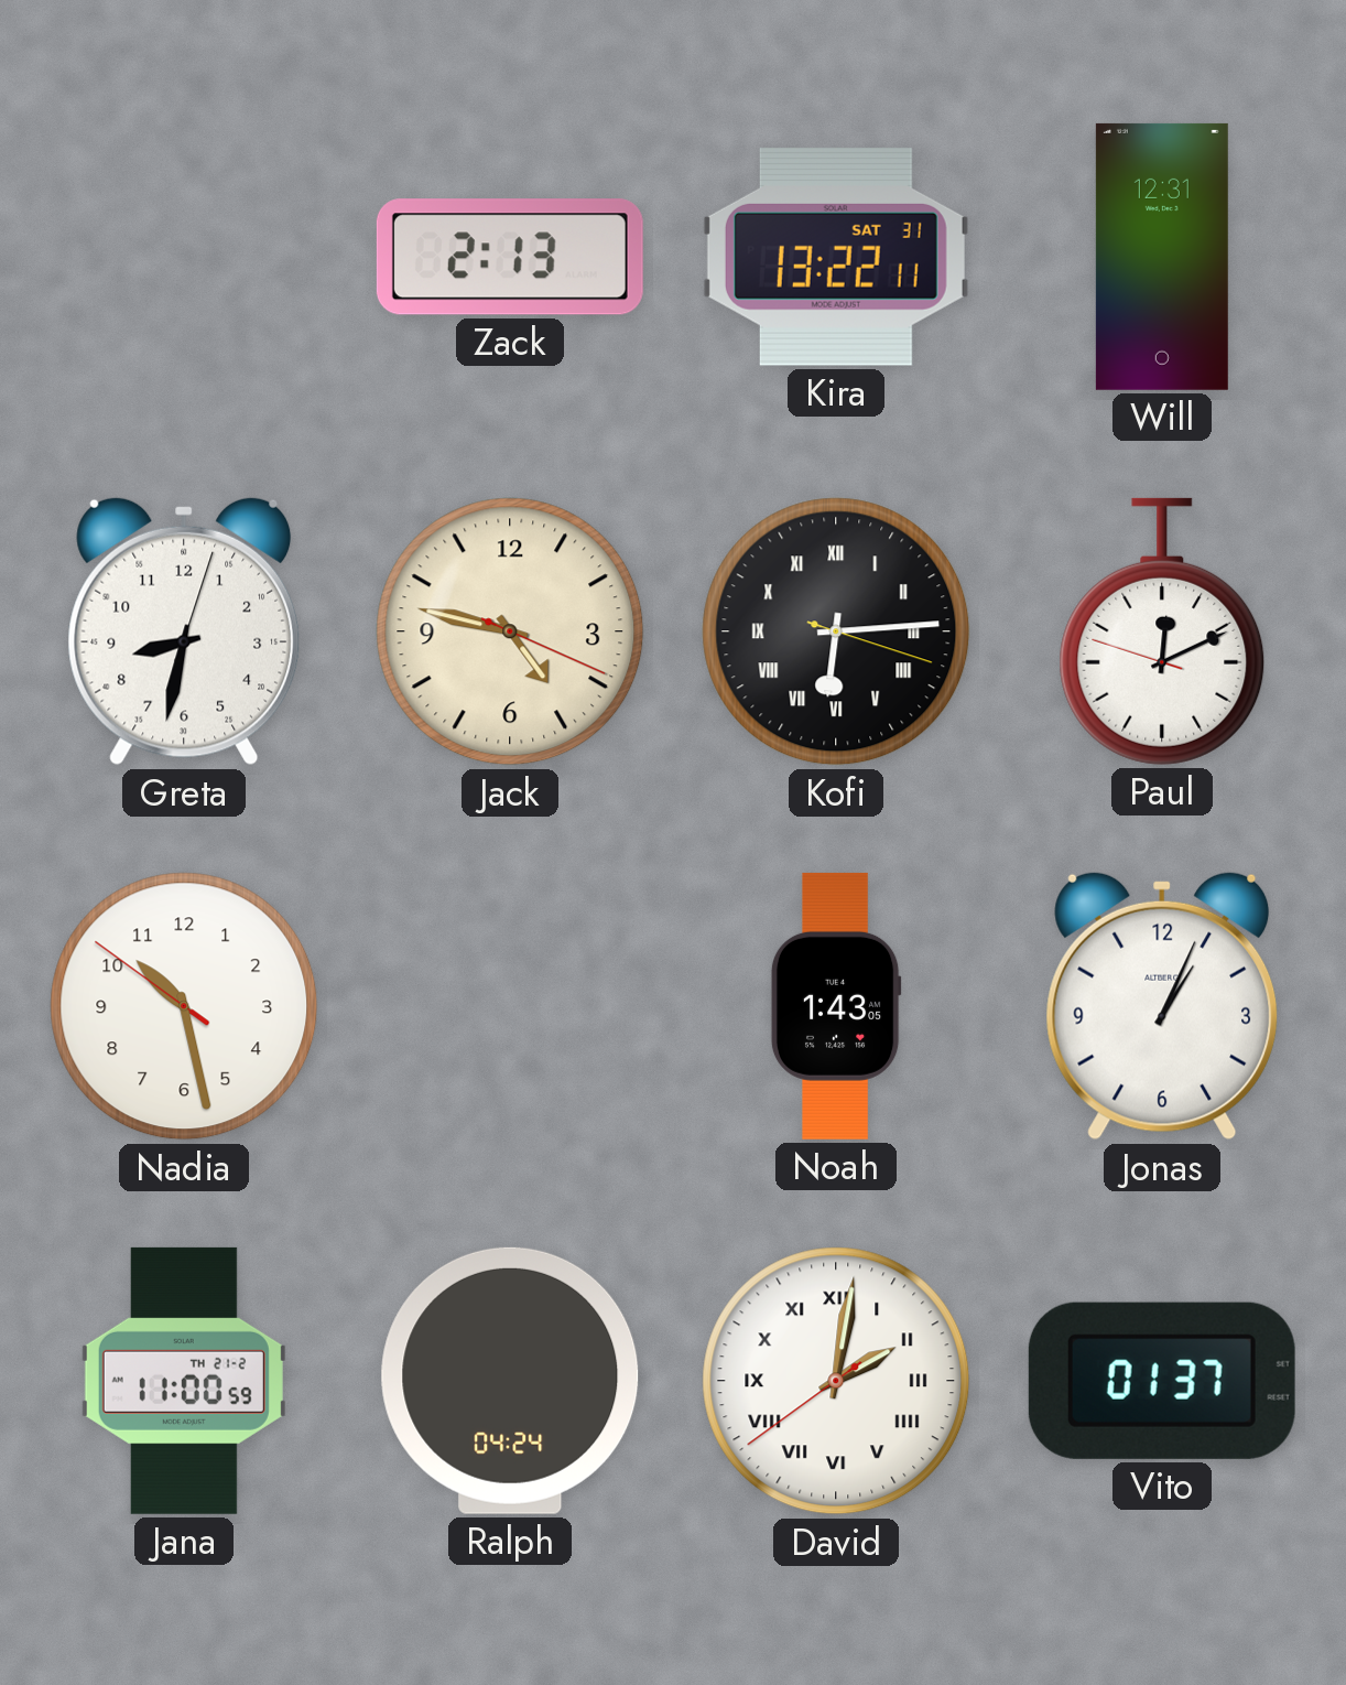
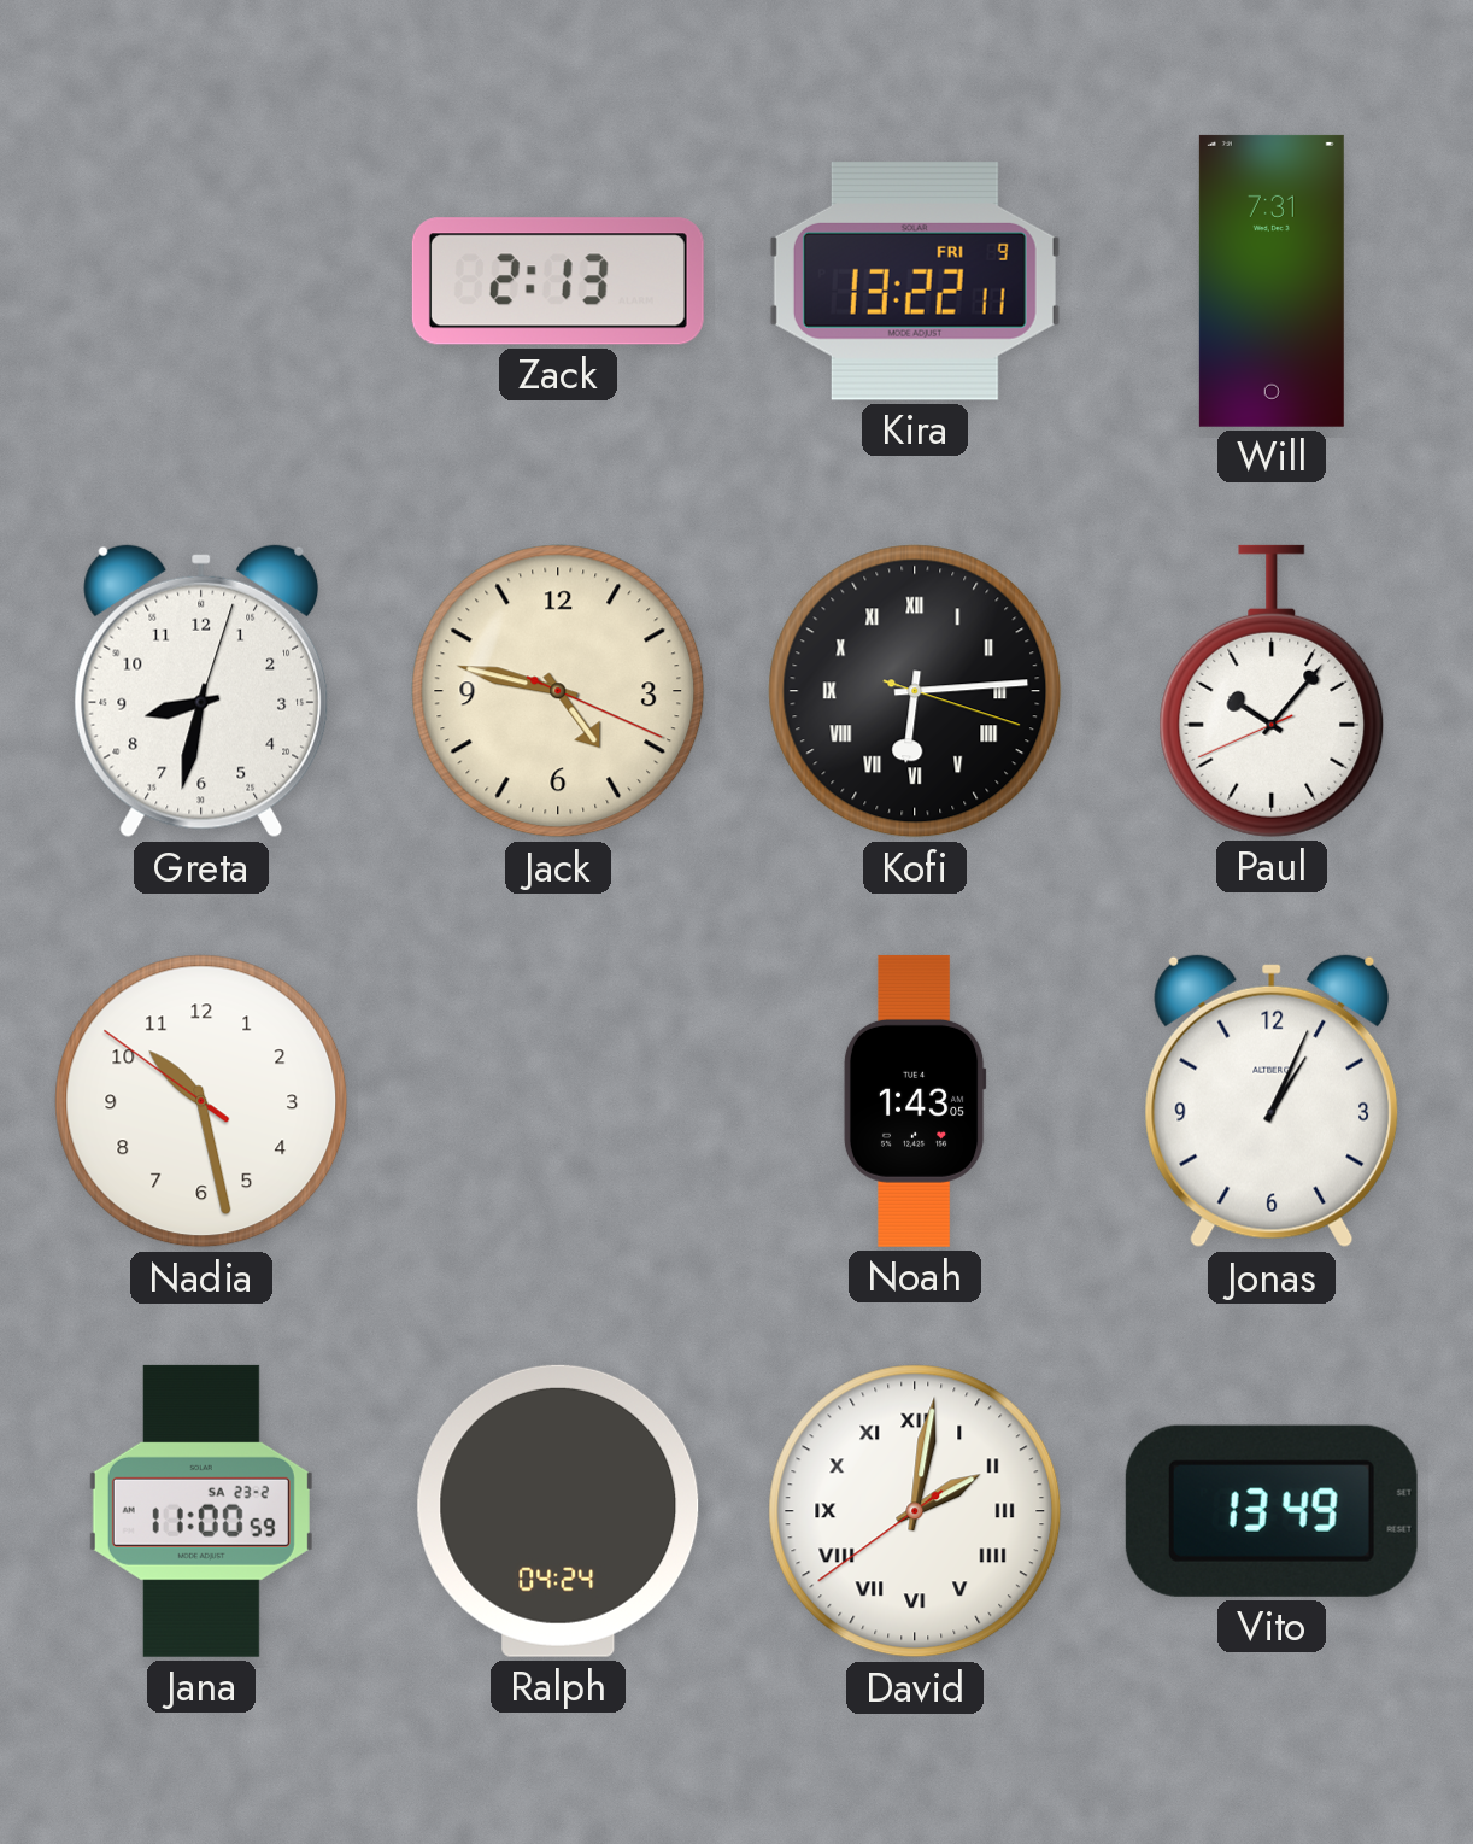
Kira date: SAT 31 -> FRI 9 (915, 281)
Will: 12:31 -> 7:31 (1272, 281)
Paul: 12:10 -> 10:06 (1272, 691)
Jana date: TH 21-2 -> SA 23-2 (201, 1511)
Vito: 01:37 -> 13:49 (1272, 1511)
